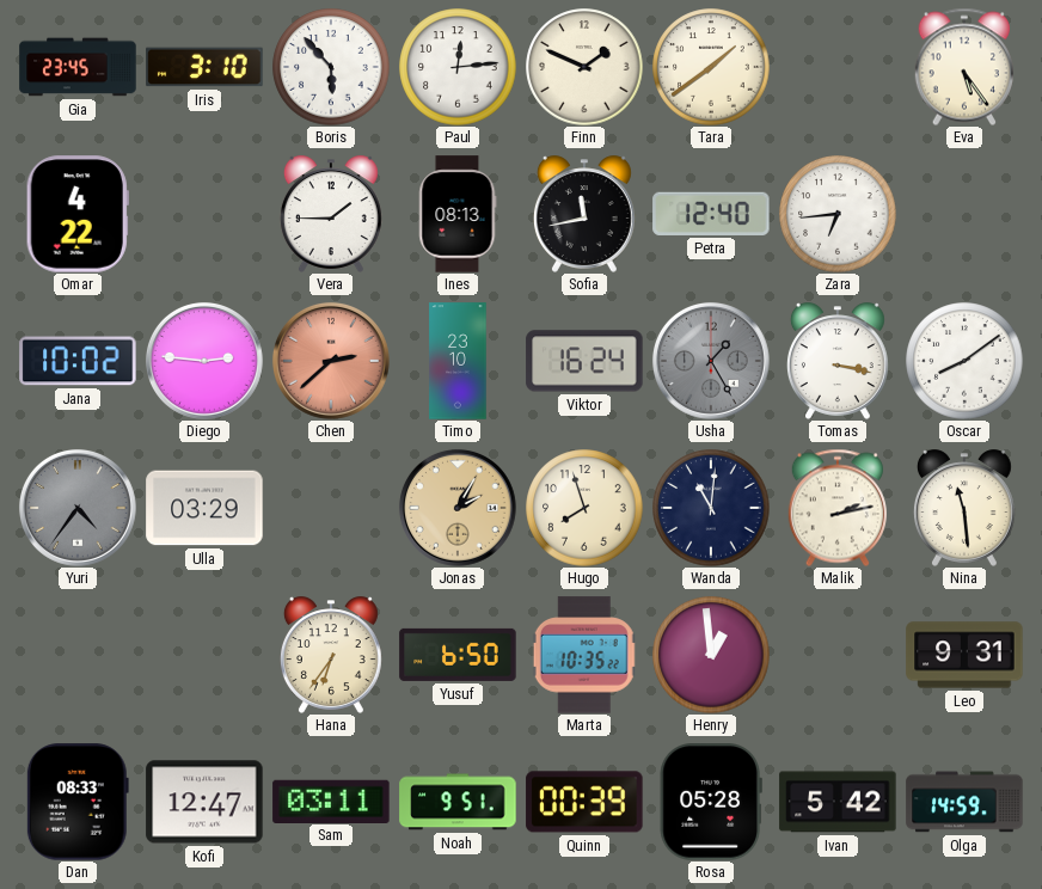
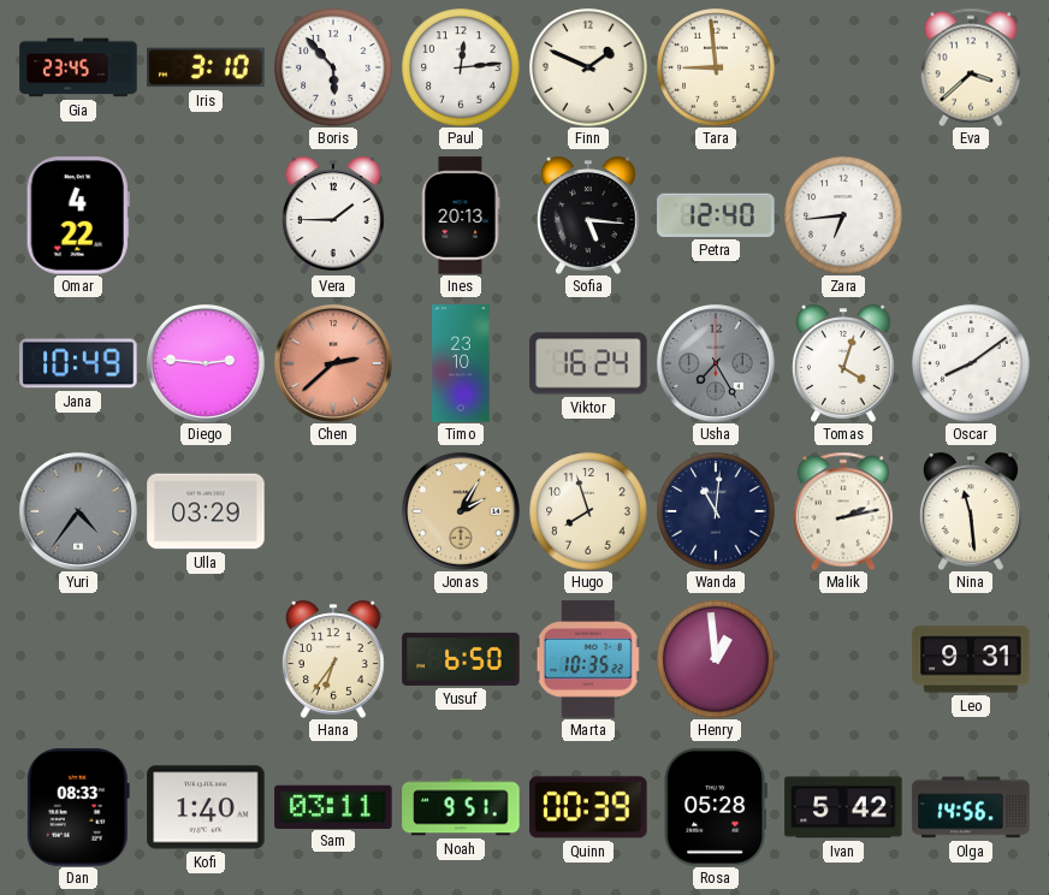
Tara: 1:39 -> 8:59 (716, 67)
Eva: 5:24 -> 3:38 (971, 67)
Ines: 08:13 -> 20:13 (461, 215)
Sofia: 11:43 -> 5:16 (588, 215)
Jana: 10:02 -> 10:49 (78, 363)
Usha: 1:25 -> 7:25 (716, 363)
Tomas: 3:17 -> 4:03 (843, 363)
Kofi: 12:47 -> 1:40 (206, 807)
Olga: 14:59 -> 14:56 (971, 807)
